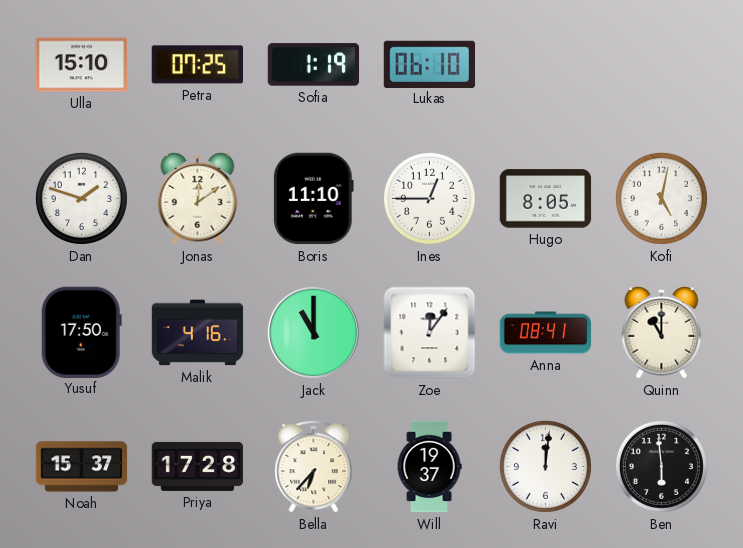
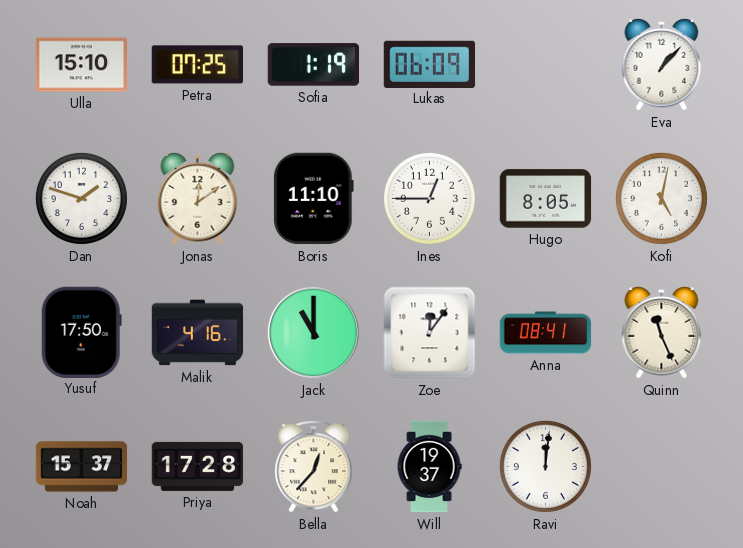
Lukas: 06:10 -> 06:09 (430, 64)
Eva: none -> 1:07 (662, 64)
Quinn: 11:00 -> 11:26 (662, 332)
Bella: 6:37 -> 12:37 (314, 467)
Ben: 5:59 -> none (661, 466)
